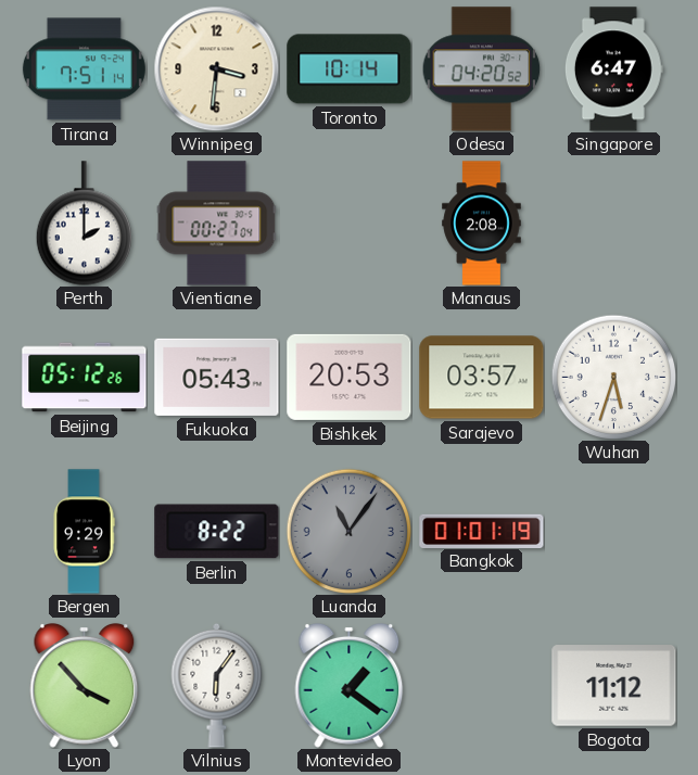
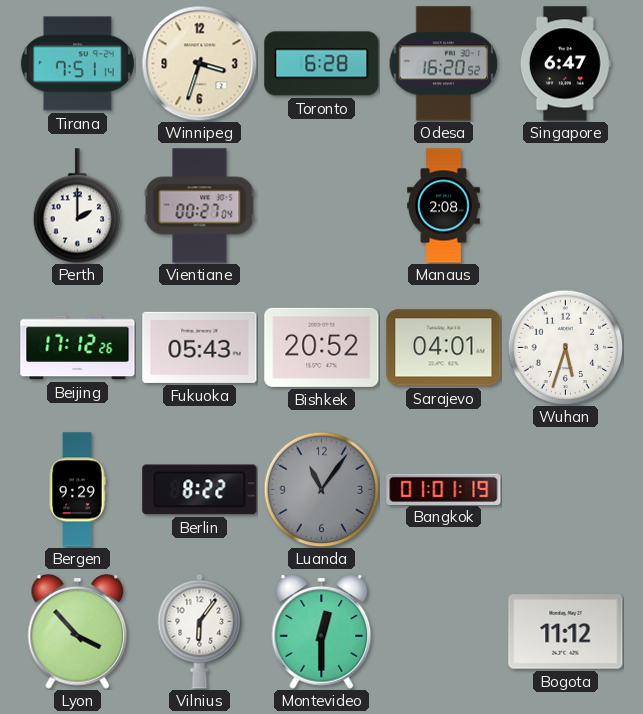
Winnipeg: 3:31 -> 3:33 (199, 63)
Toronto: 10:14 -> 6:28 (322, 64)
Odesa: 04:20 -> 16:20 (444, 64)
Beijing: 05:12 -> 17:12 (78, 348)
Bishkek: 20:53 -> 20:52 (322, 347)
Sarajevo: 03:57 -> 04:01 (444, 348)
Montevideo: 1:21 -> 12:30 (322, 631)
